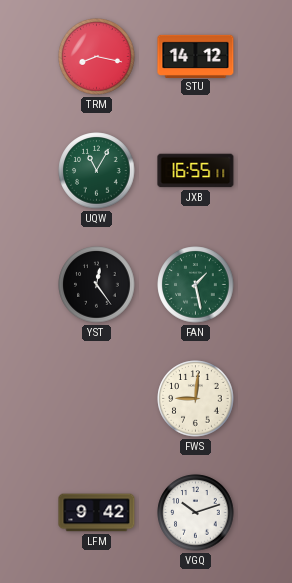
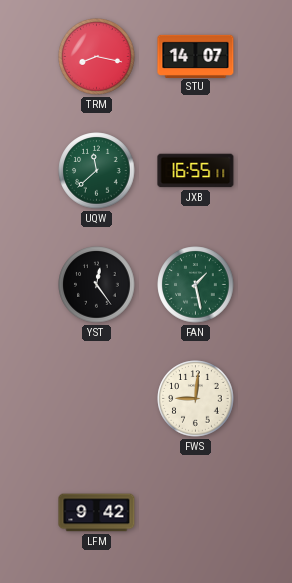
STU: 14:12 -> 14:07 (196, 56)
UQW: 11:05 -> 11:38 (97, 171)
VGQ: 10:12 -> none (196, 513)
